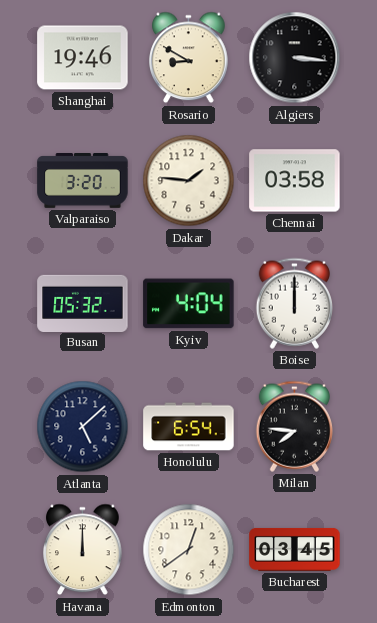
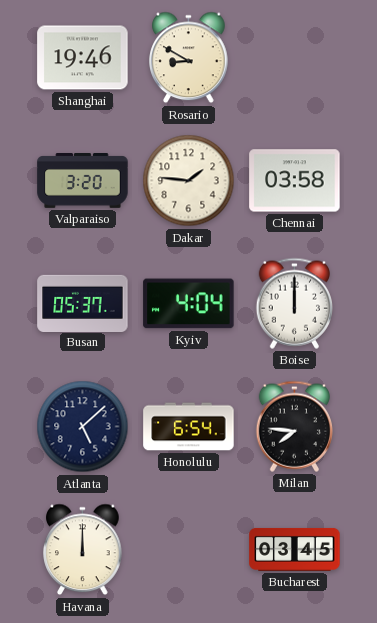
Algiers: 3:16 -> none (295, 58)
Busan: 05:32 -> 05:37 (83, 303)
Edmonton: 12:39 -> none (189, 550)
